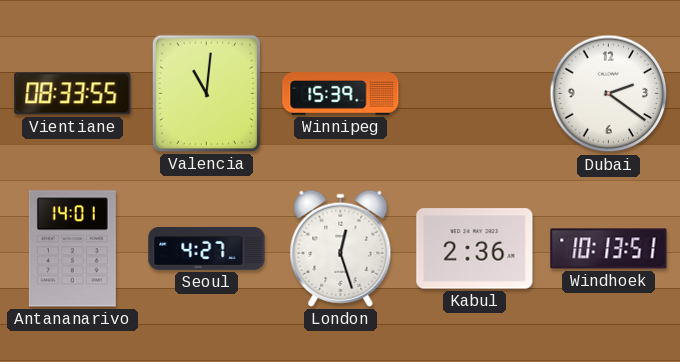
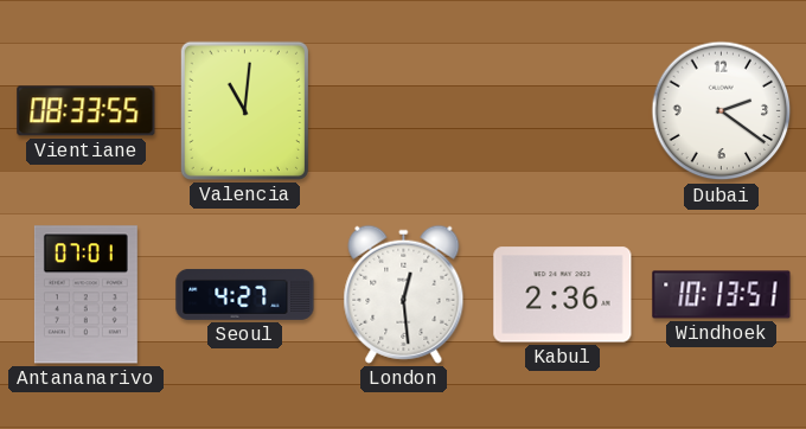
Winnipeg: 15:39 -> none (341, 94)
Antananarivo: 14:01 -> 07:01 (85, 295)
London: 12:27 -> 12:29 (404, 294)
